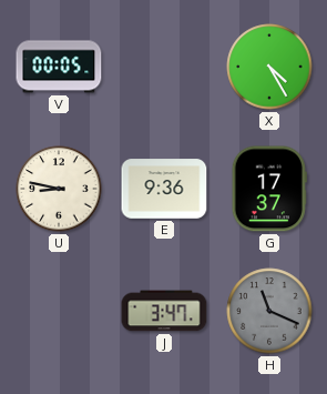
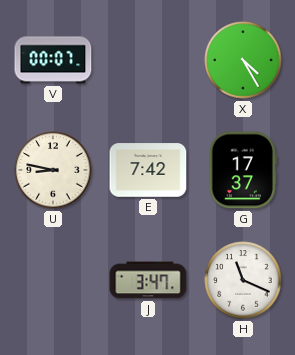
V: 00:05 -> 00:07 (53, 60)
E: 9:36 -> 7:42 (148, 170)
H dial: grey -> white (243, 280)
